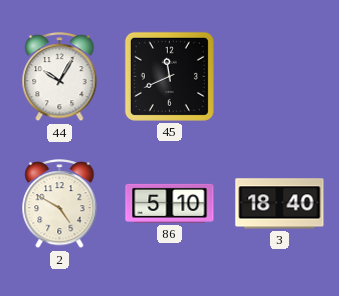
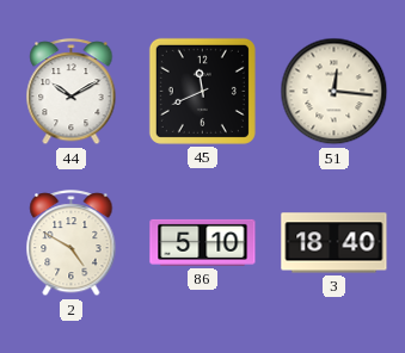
44: 10:05 -> 10:10 (72, 92)
51: none -> 12:16 (335, 92)
